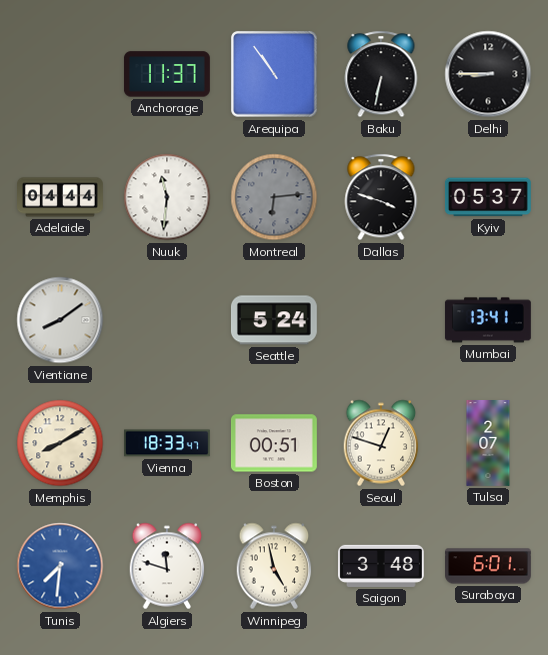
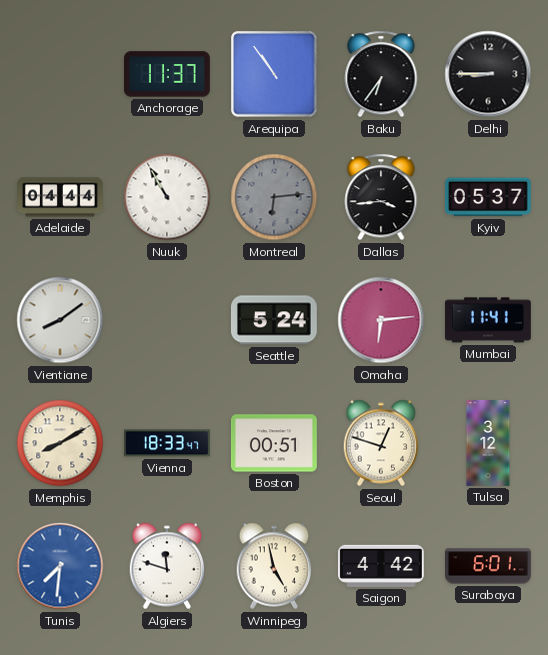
Baku: 6:32 -> 6:36 (381, 74)
Nuuk: 11:31 -> 10:55 (167, 197)
Dallas: 3:48 -> 3:44 (381, 197)
Omaha: none -> 6:14 (381, 320)
Mumbai: 13:41 -> 11:41 (488, 320)
Tulsa: 2:07 -> 3:12 (488, 444)
Saigon: 3:48 -> 4:42 (381, 566)
